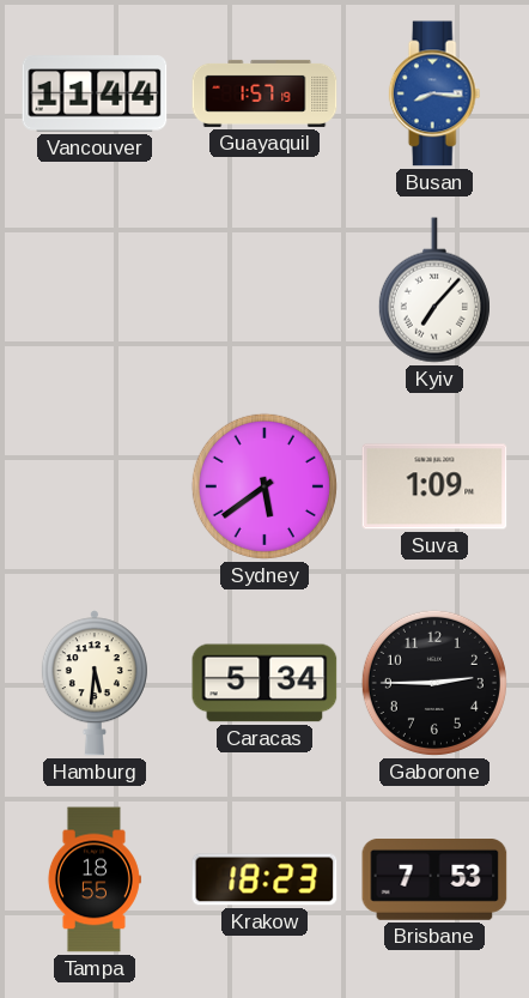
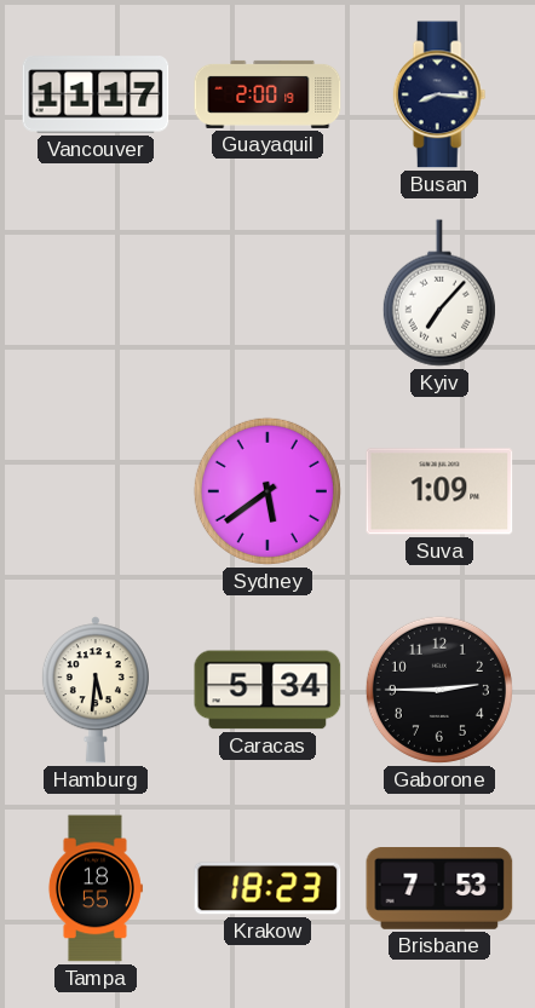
Vancouver: 11:44 -> 11:17 (96, 94)
Guayaquil: 1:57 -> 2:00 (267, 94)
Busan dial: blue -> navy (439, 94)
